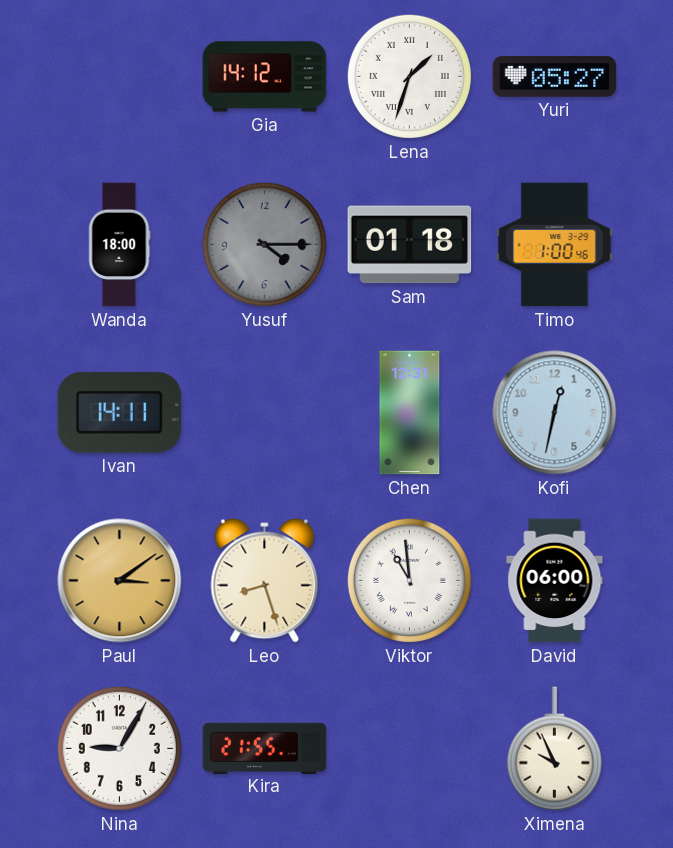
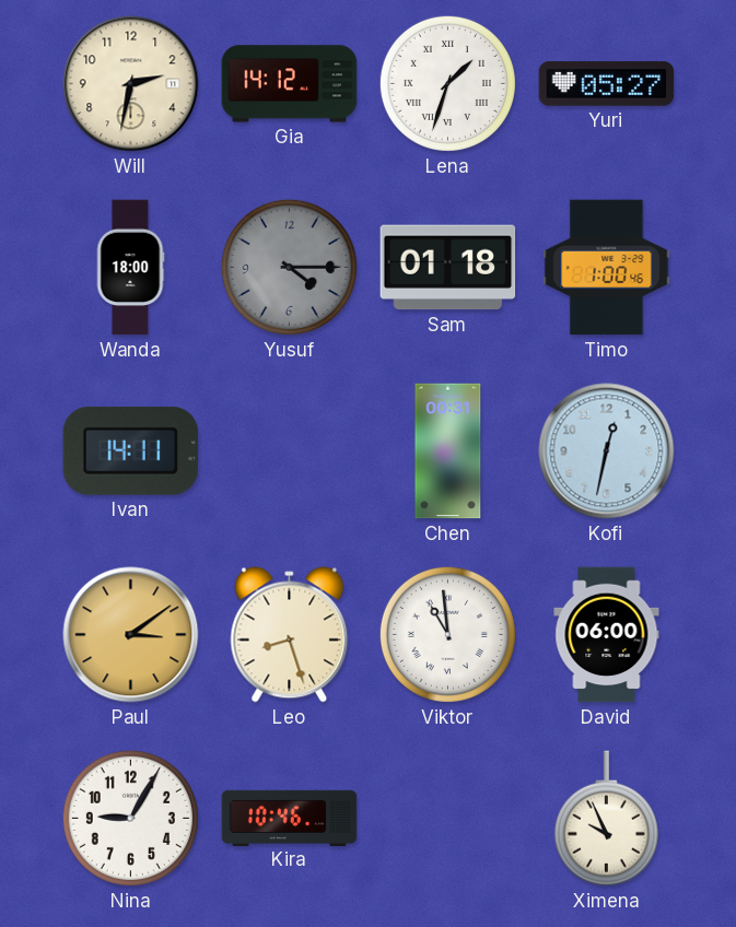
Will: none -> 2:32 (131, 84)
Chen: 12:31 -> 00:31 (448, 451)
Kira: 21:55 -> 10:46 (290, 818)
